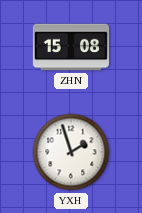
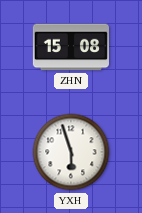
YXH: 1:57 -> 5:57 (71, 152)
